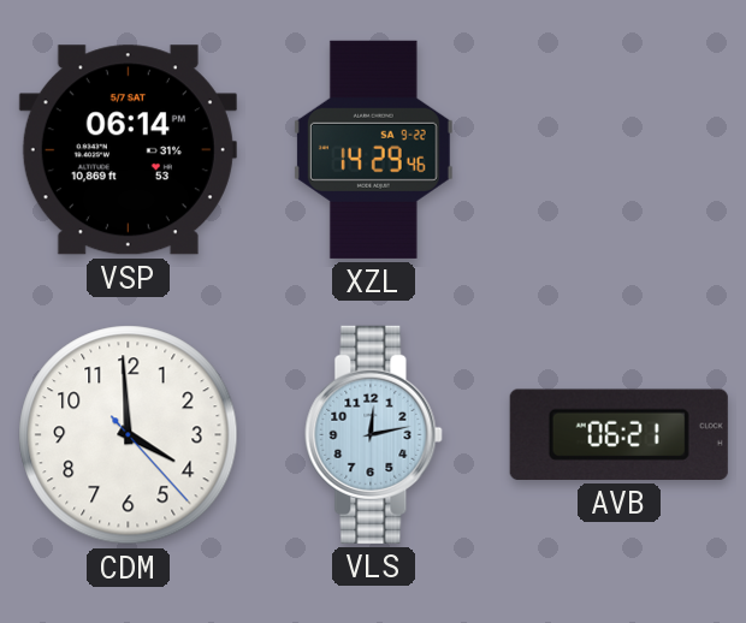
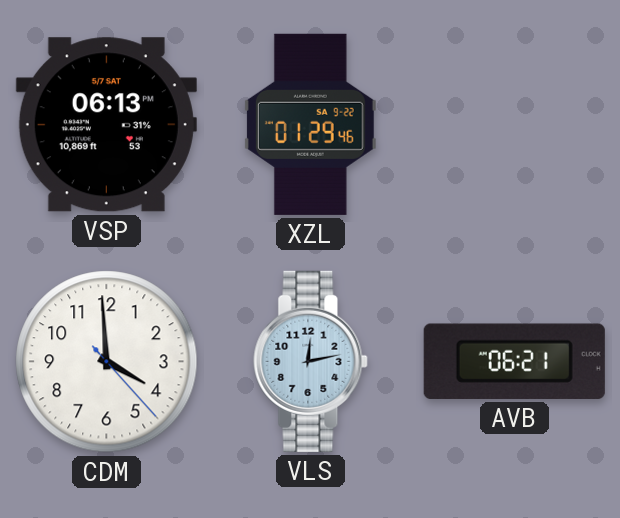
VSP: 06:14 -> 06:13 (106, 125)
XZL: 14:29 -> 01:29 (310, 124)
